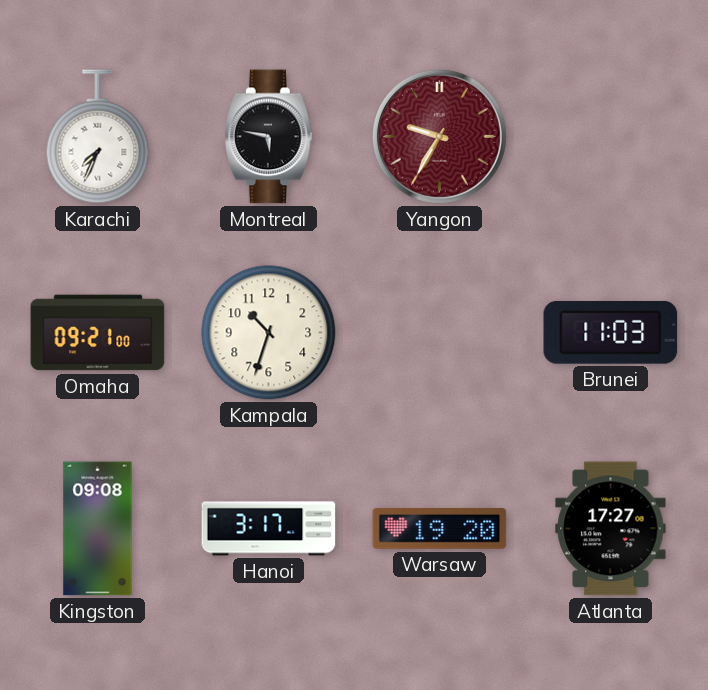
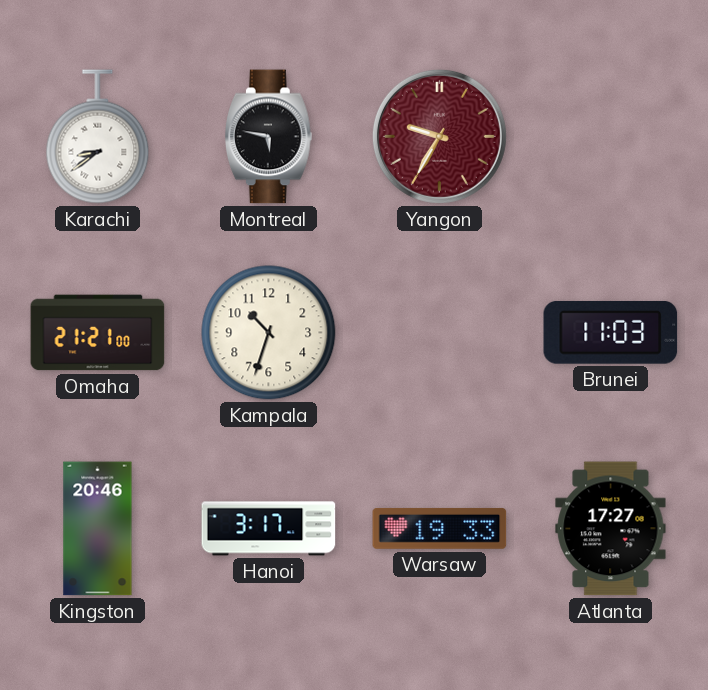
Karachi: 7:34 -> 8:39 (98, 137)
Omaha: 09:21 -> 21:21 (98, 333)
Kingston: 09:08 -> 20:46 (98, 529)
Warsaw: 19:20 -> 19:33 (440, 528)
